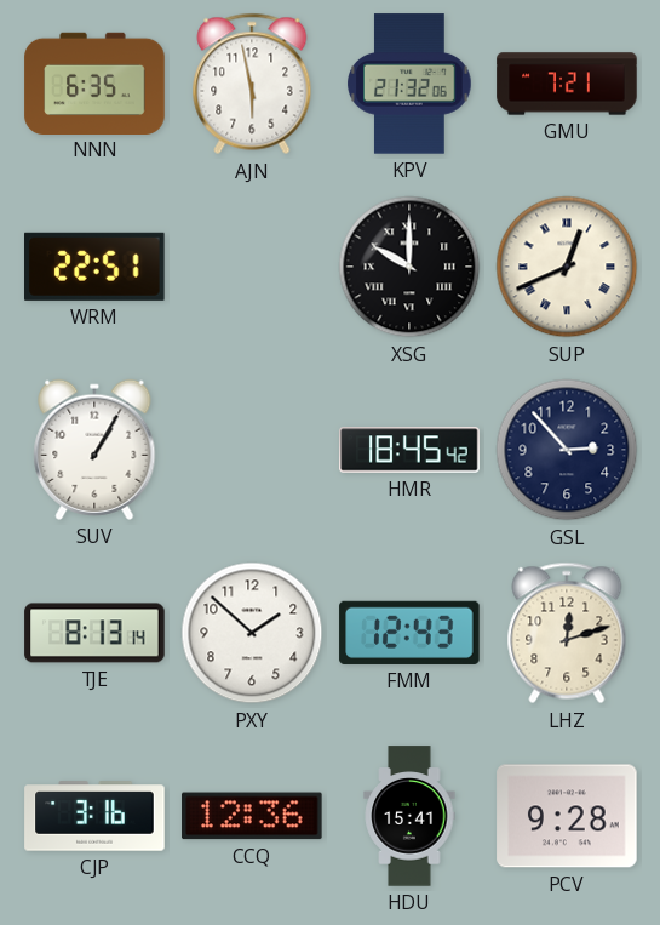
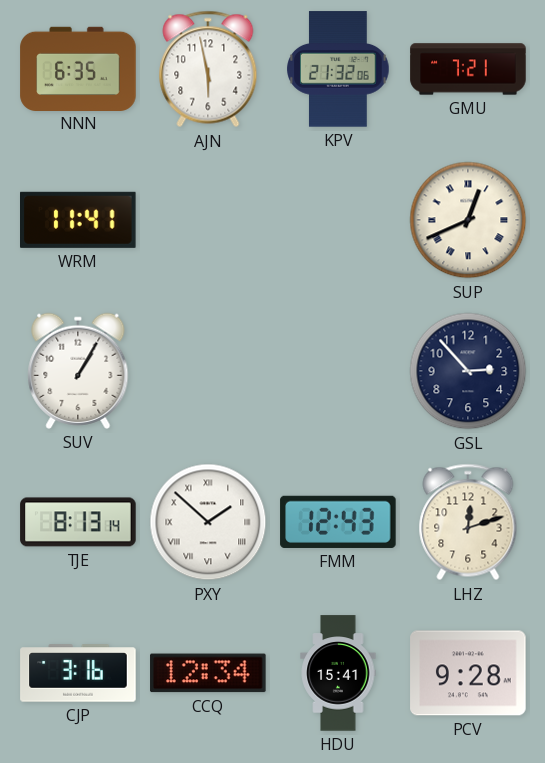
WRM: 22:51 -> 11:41 (79, 220)
XSG: 10:00 -> none (409, 267)
HMR: 18:45 -> none (409, 450)
PXY numerals: Arabic -> Roman (208, 522)
CCQ: 12:36 -> 12:34 (208, 673)
